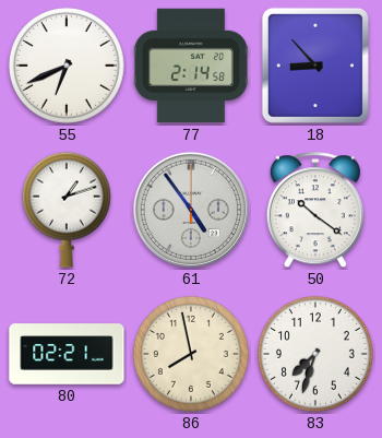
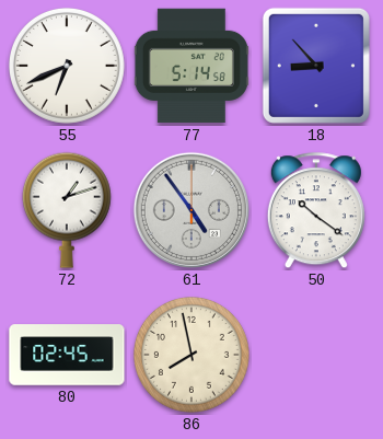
77: 2:14 -> 5:14 (191, 66)
80: 02:21 -> 02:45 (67, 355)
83: 7:33 -> none (315, 354)
